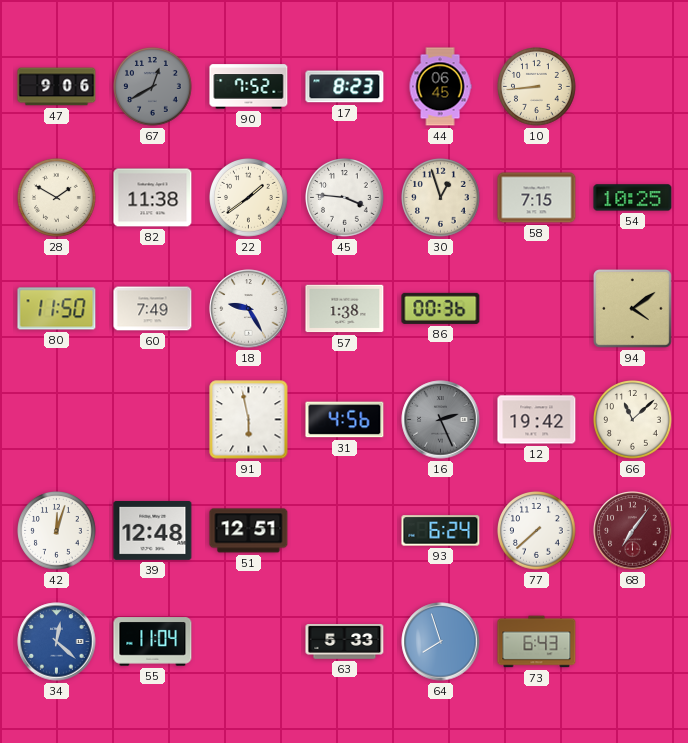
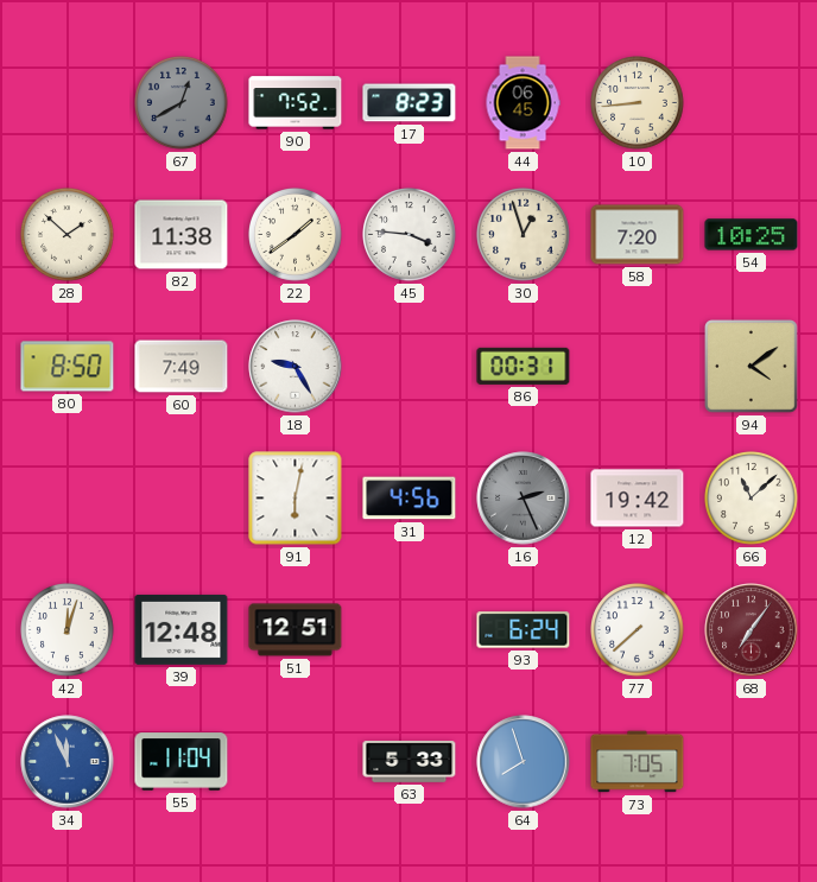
47: 9:06 -> none (57, 87)
28: 1:50 -> 1:52 (68, 235)
58: 7:15 -> 7:20 (638, 235)
80: 11:50 -> 8:50 (68, 367)
57: 1:38 -> none (345, 309)
86: 00:36 -> 00:31 (524, 366)
91: 5:58 -> 6:02 (296, 499)
34: 12:22 -> 11:56 (68, 762)
73: 6:43 -> 7:05 (638, 762)
